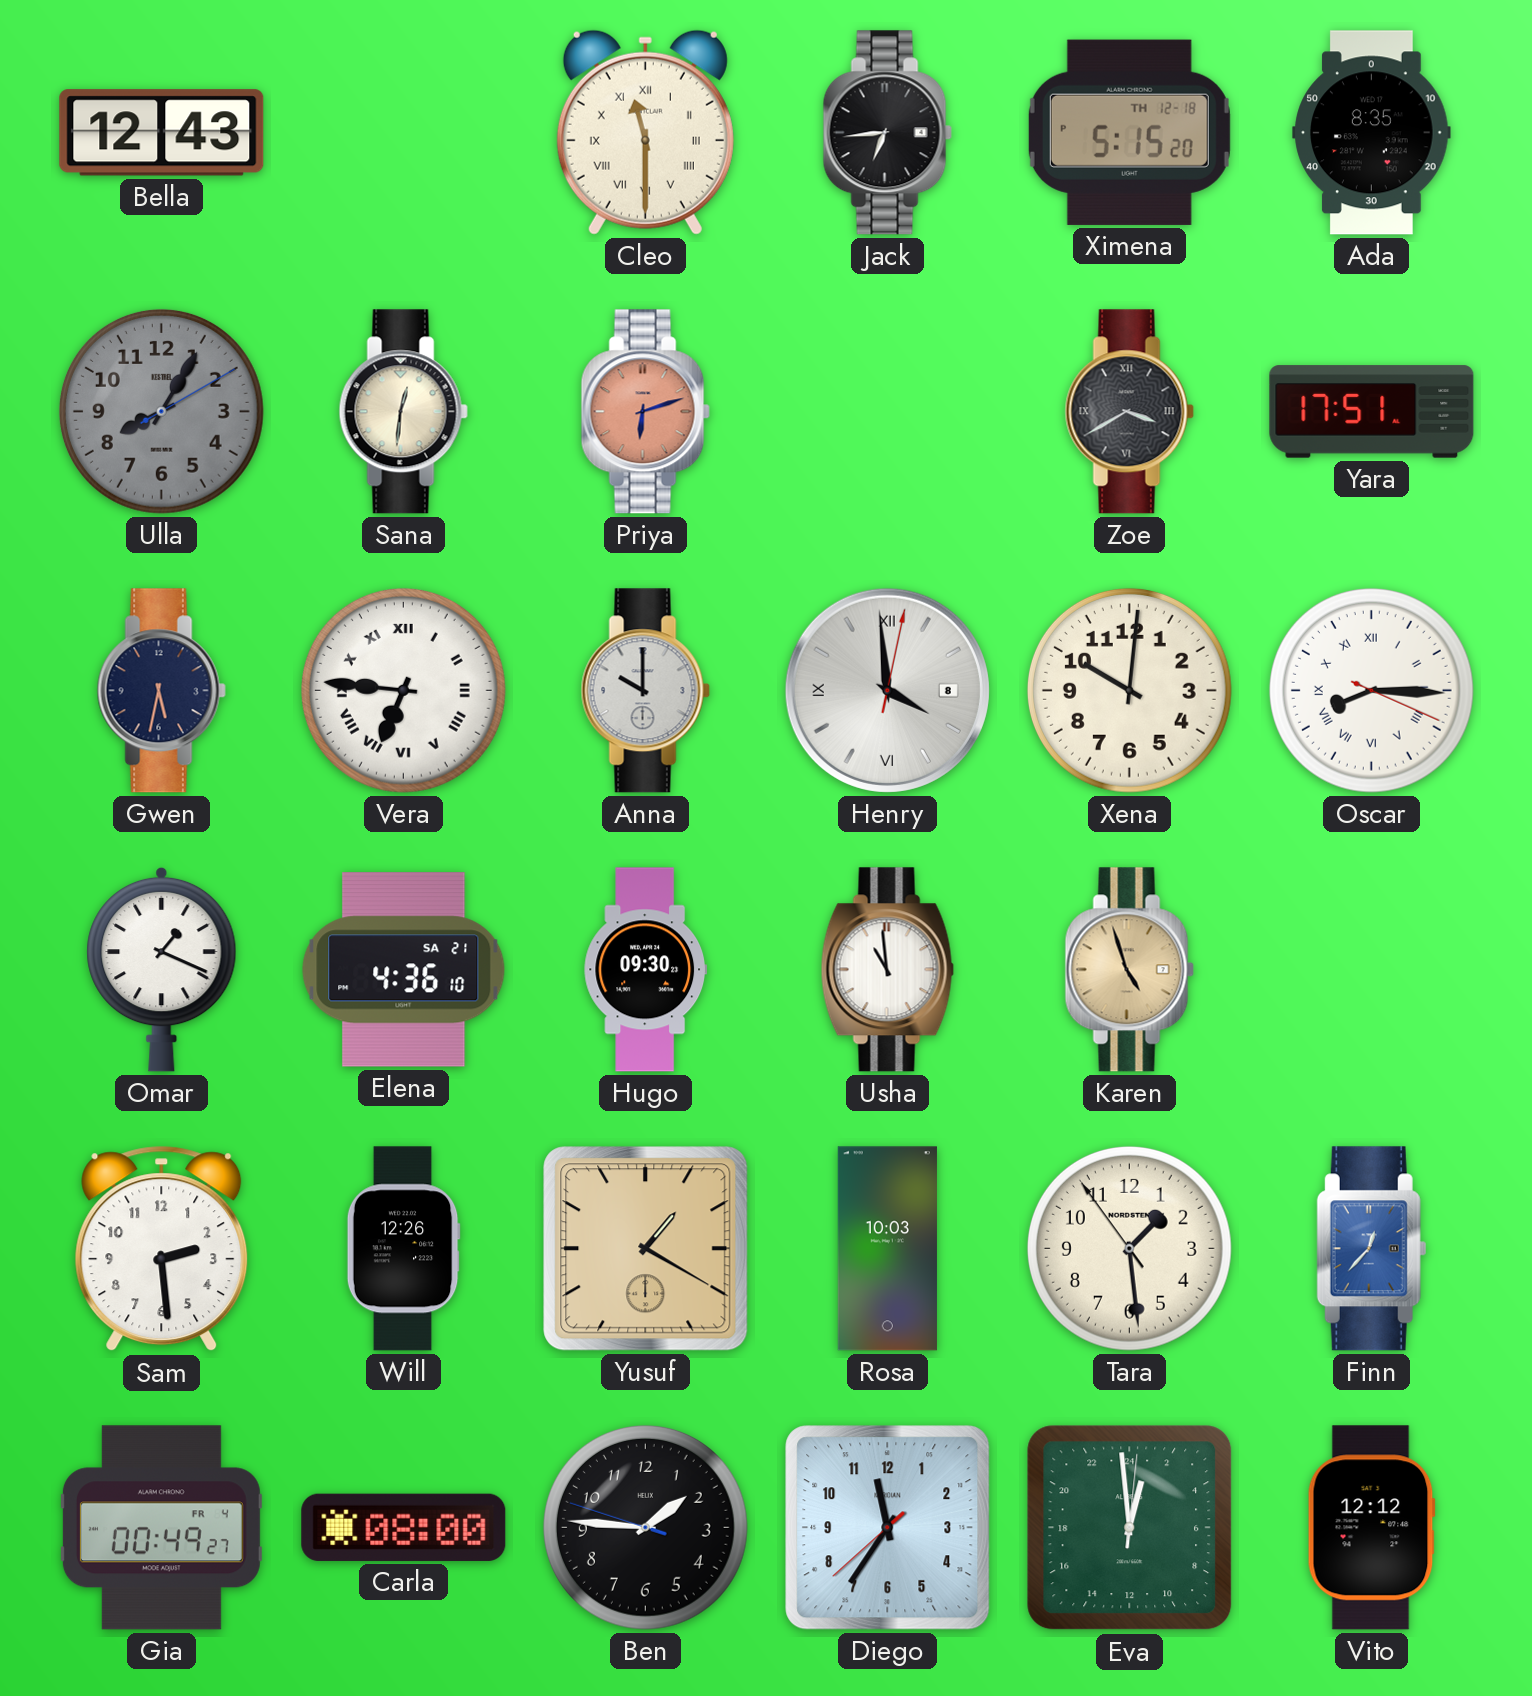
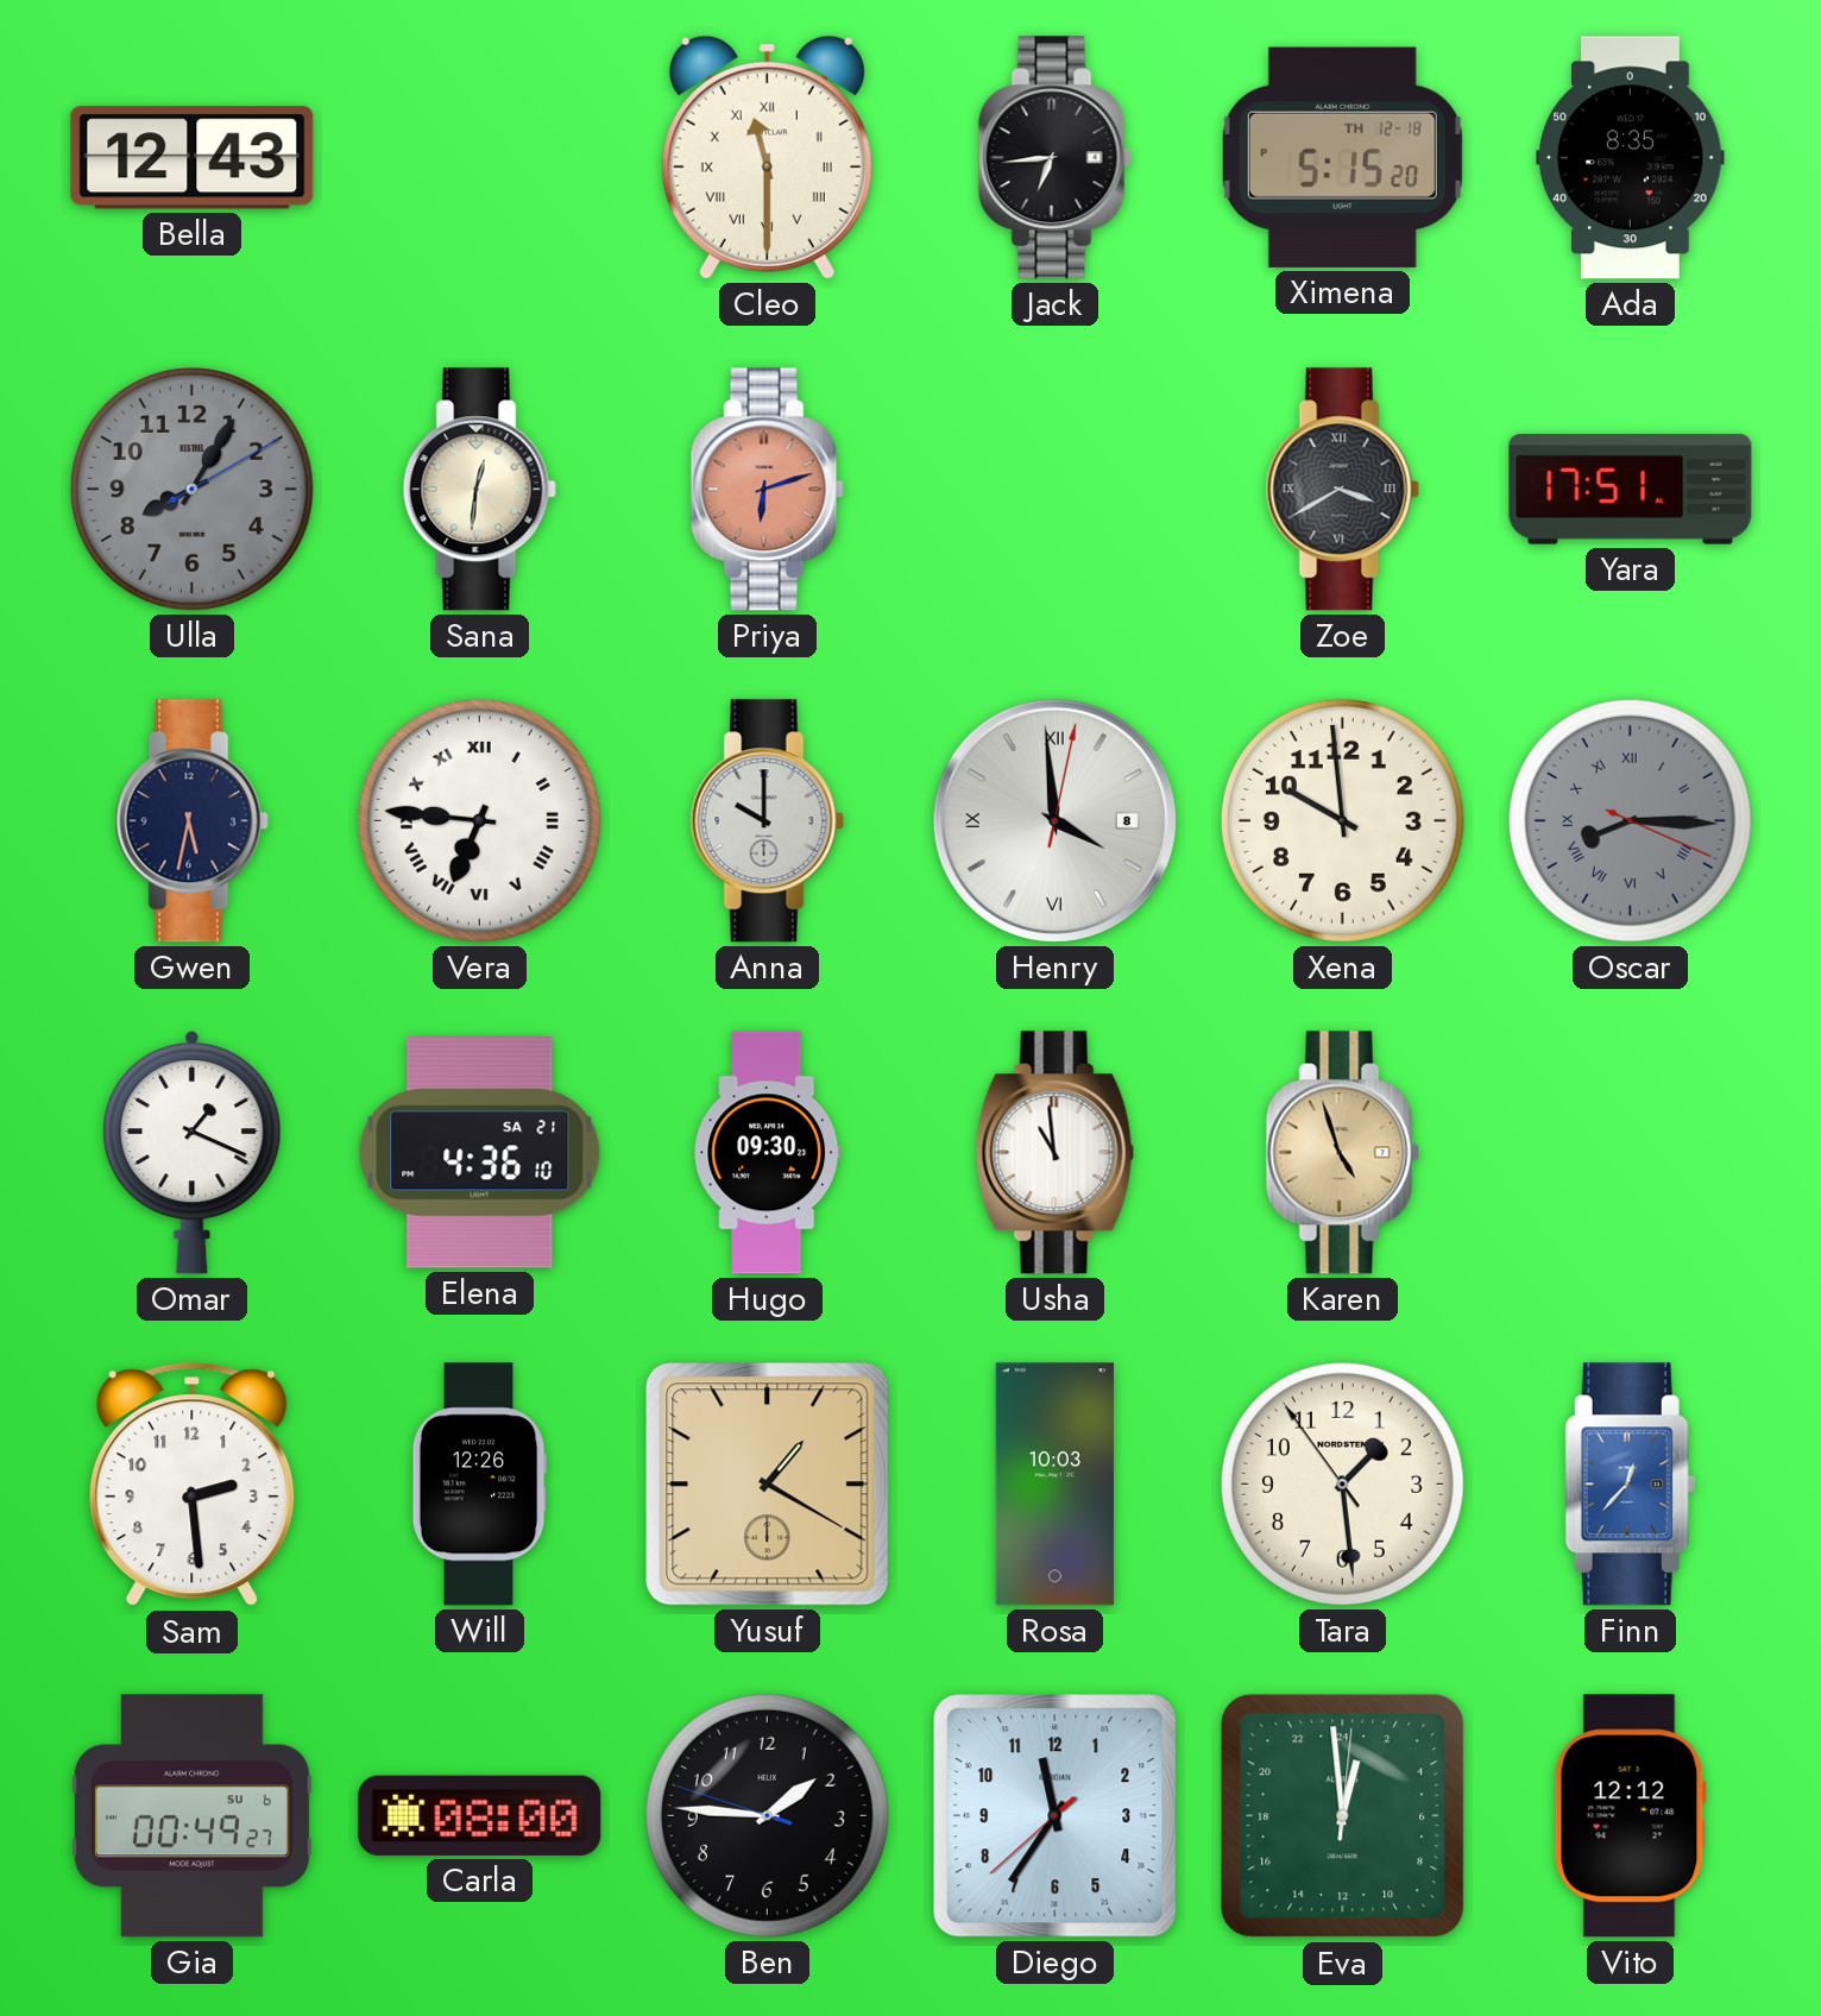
Xena: 10:01 -> 9:59 (1342, 820)
Oscar dial: white -> grey (1630, 820)
Gia date: FR 4 -> SU 6 (191, 1816)
